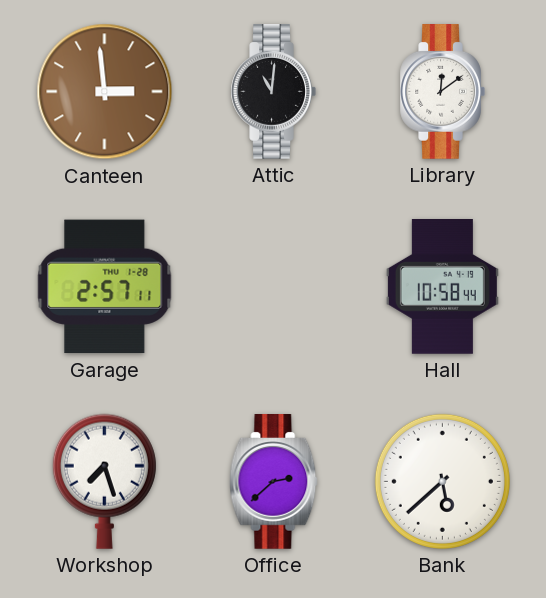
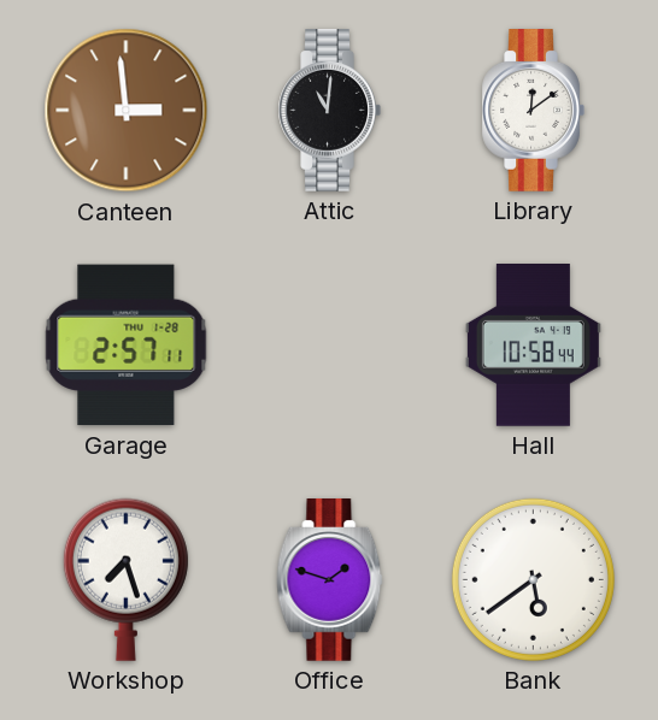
Office: 2:38 -> 1:48 (330, 580)
Bank: 5:38 -> 5:39 (533, 579)
